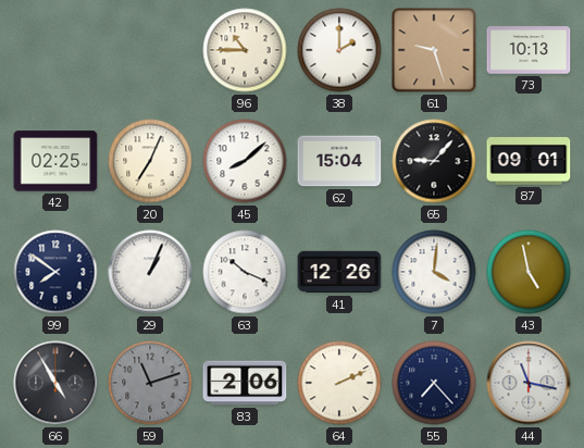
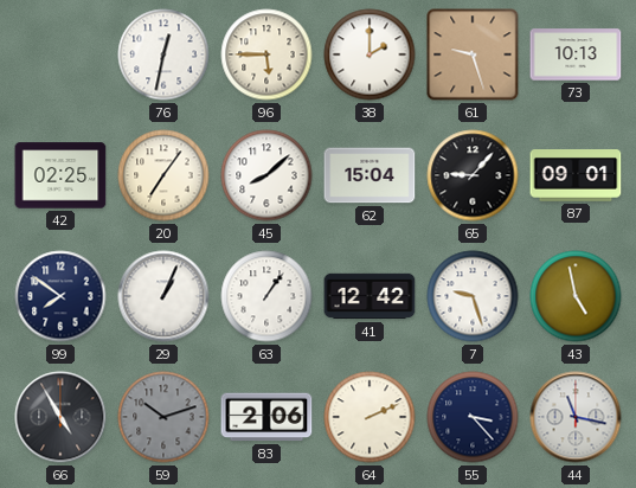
76: none -> 12:32 (163, 54)
96: 10:45 -> 5:45 (266, 54)
20: 7:04 -> 7:06 (163, 175)
63: 10:19 -> 1:06 (266, 296)
41: 12:26 -> 12:42 (370, 296)
7: 4:01 -> 9:27 (473, 296)
59: 11:12 -> 10:12 (163, 417)
55: 7:23 -> 3:23 (473, 417)
